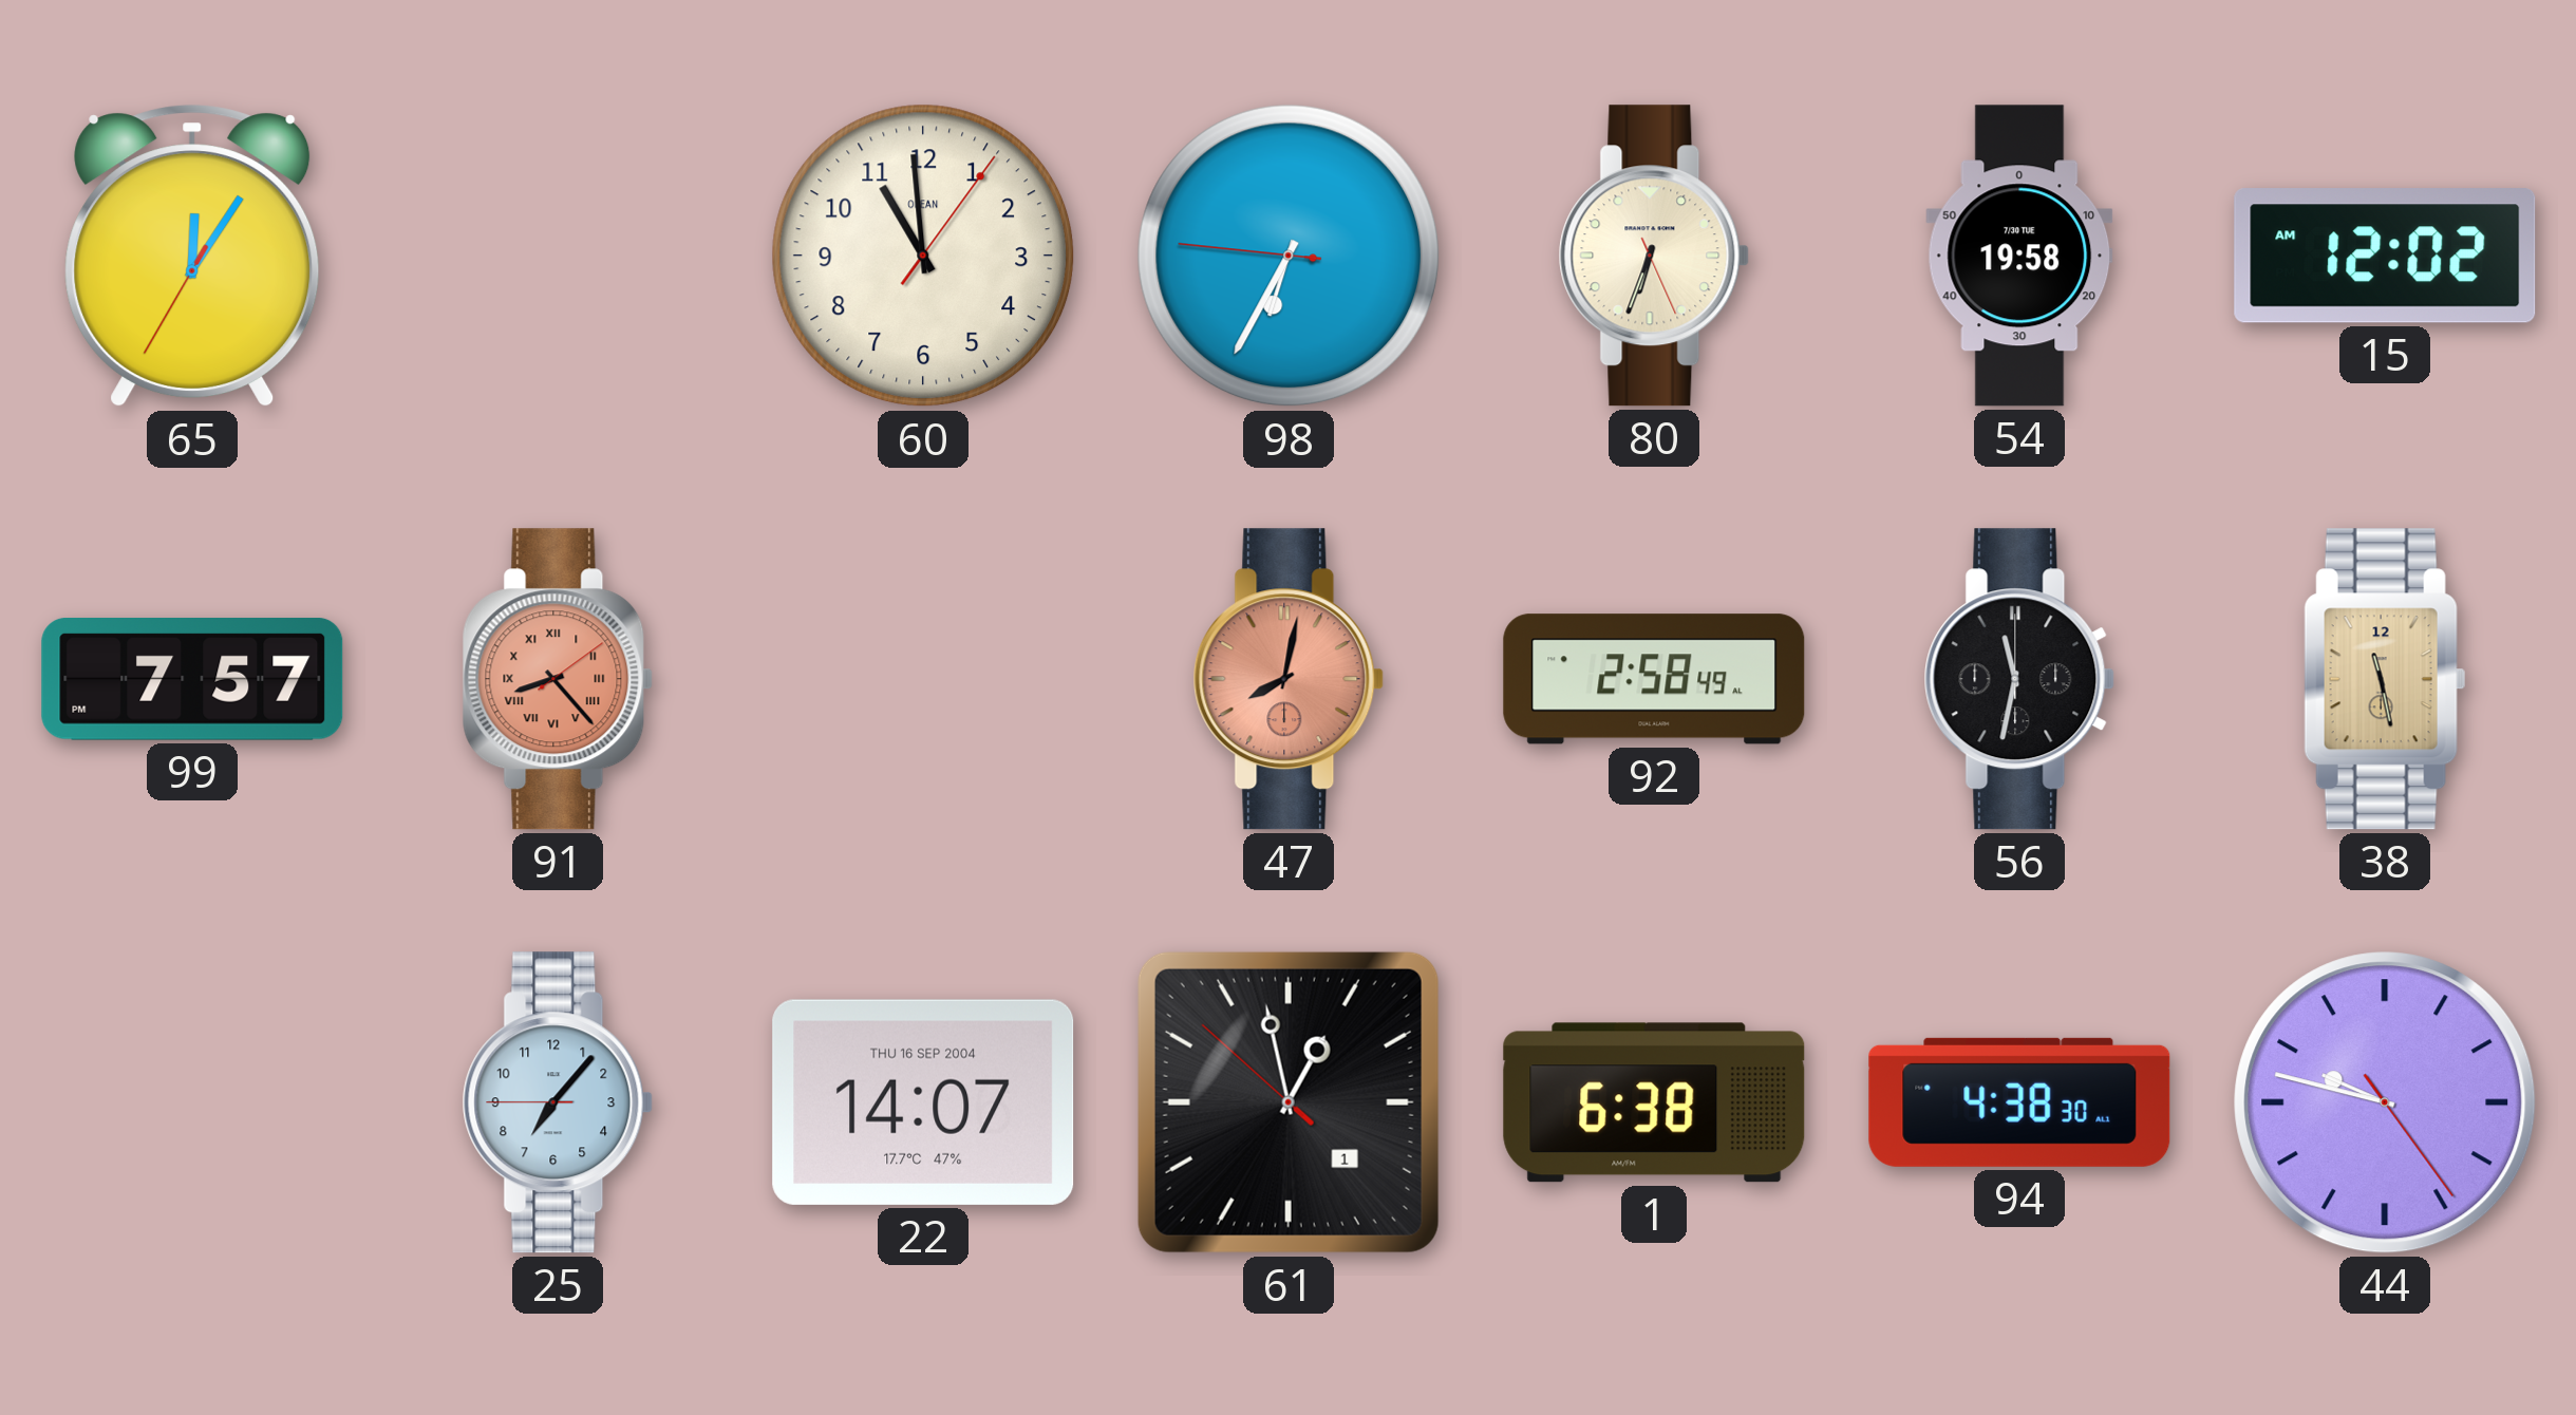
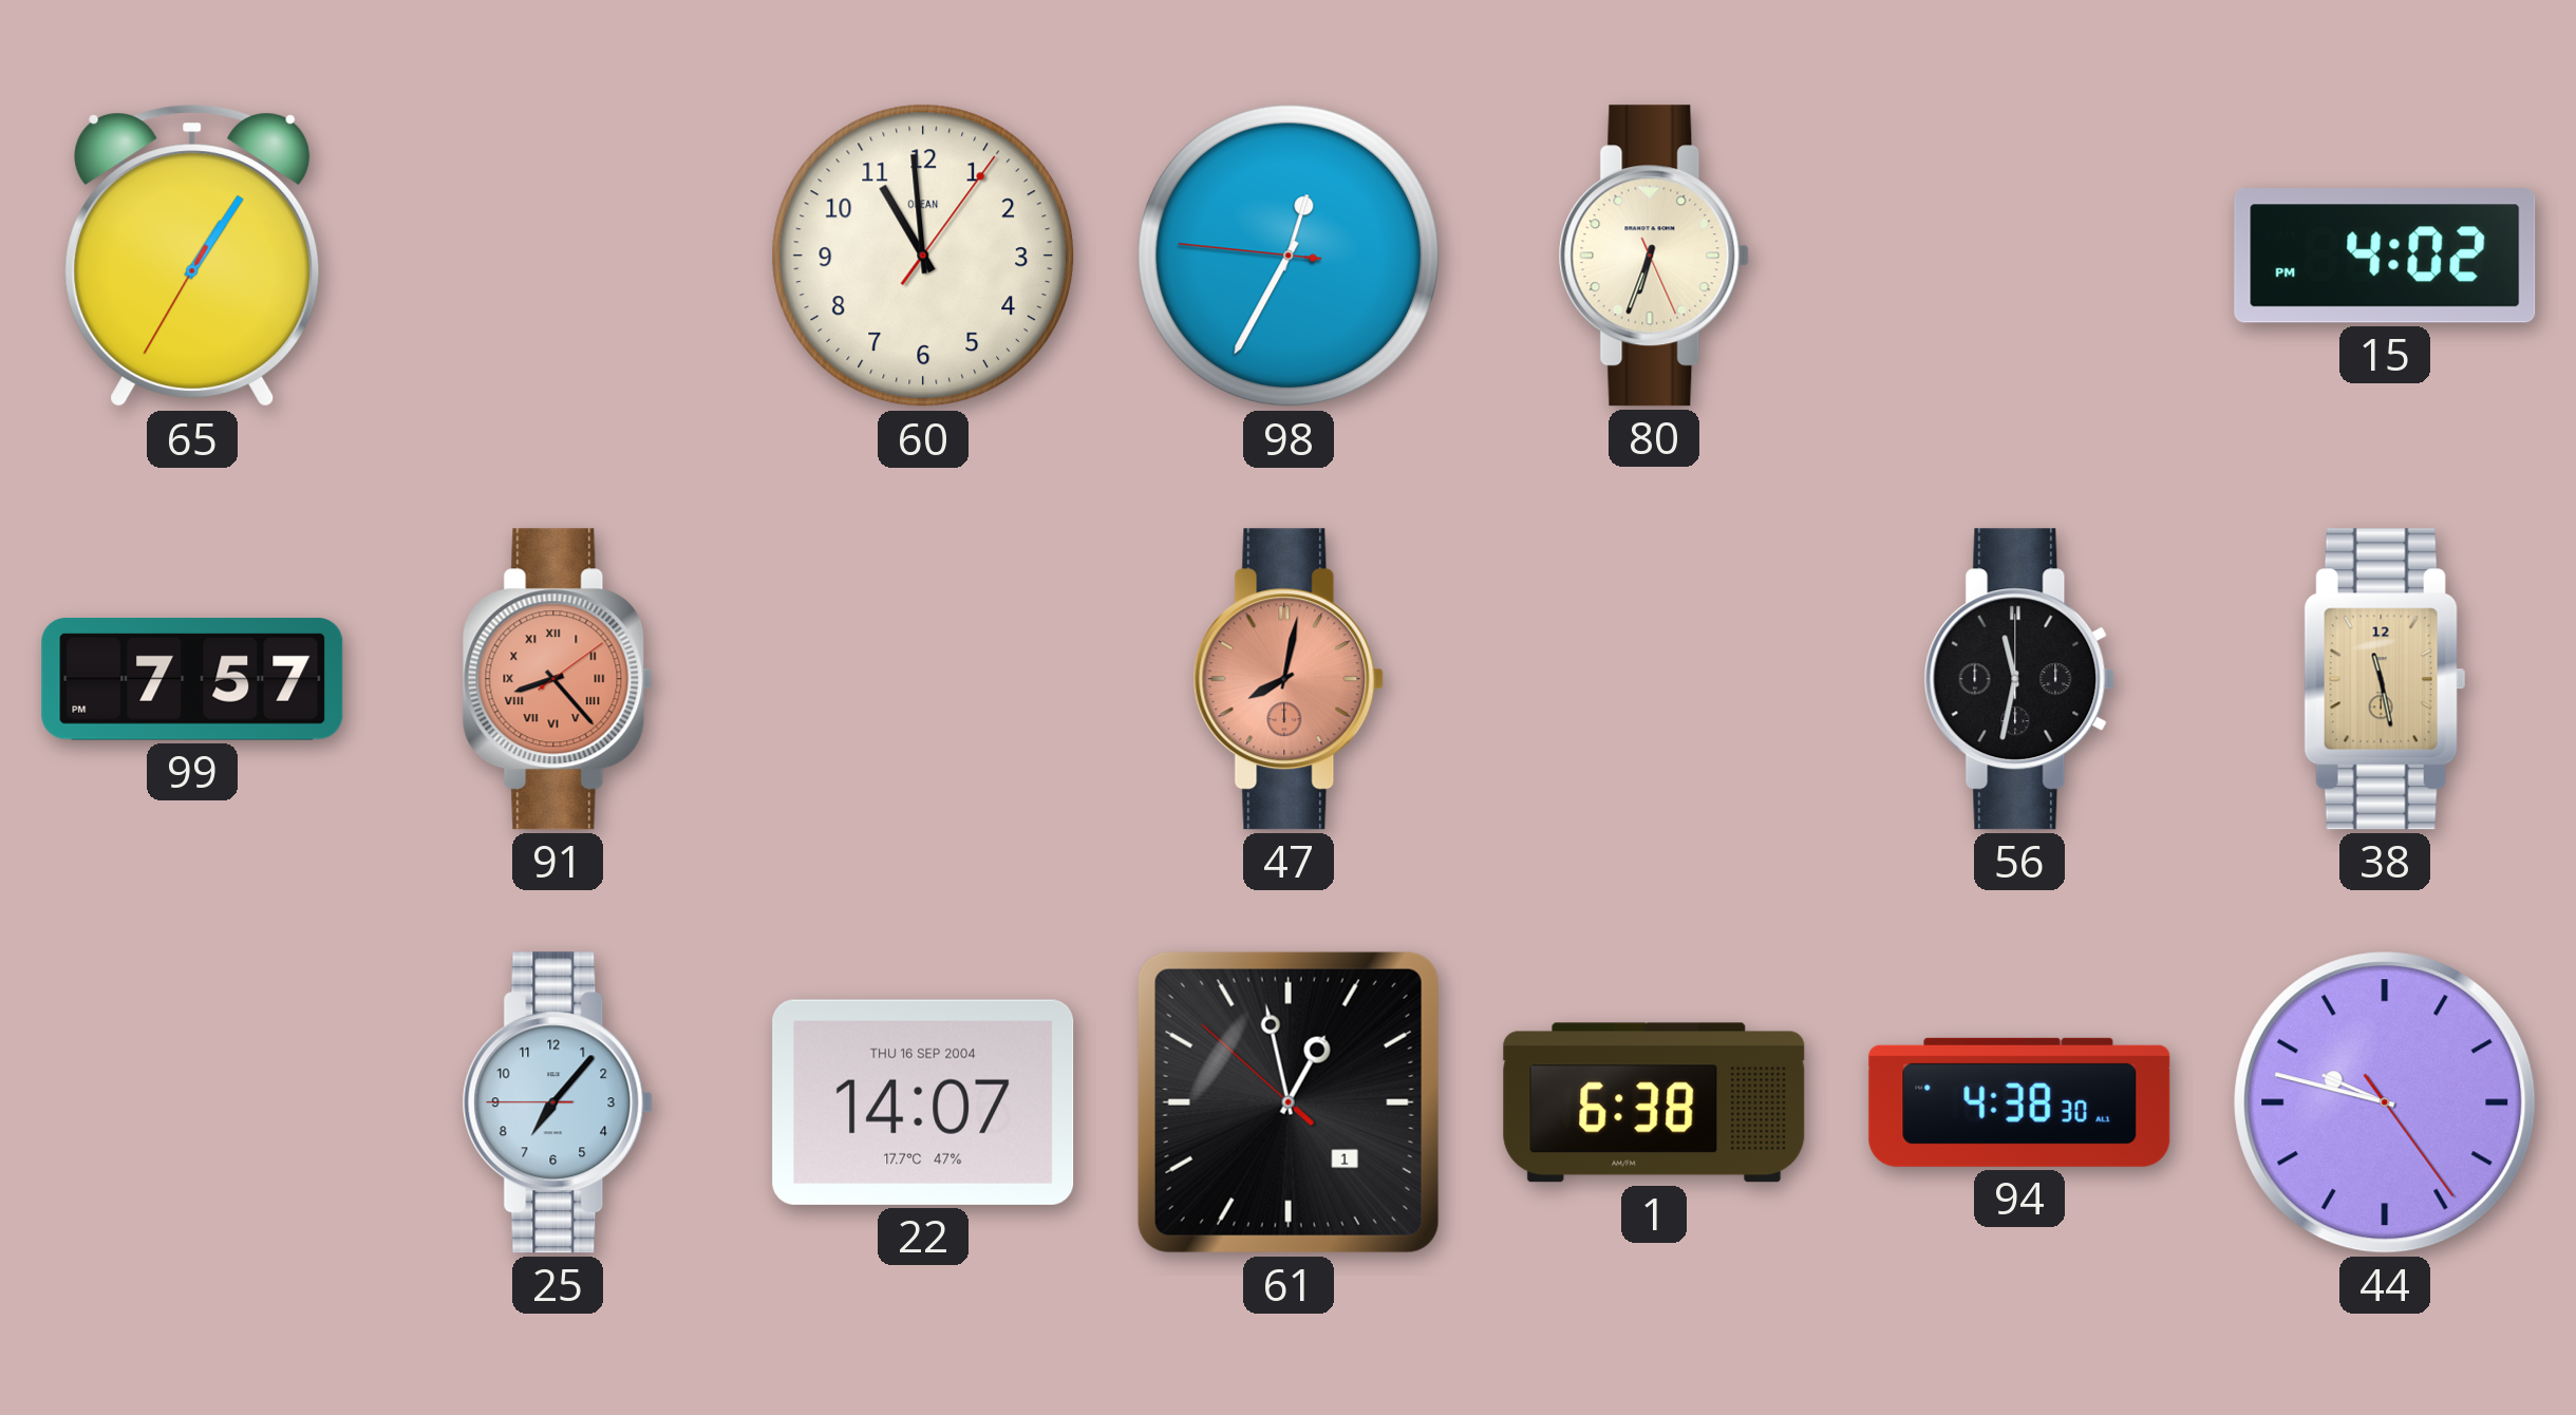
65: 12:05 -> 1:05 (192, 257)
98: 6:34 -> 12:34 (1289, 256)
54: 19:58 -> none (2019, 256)
15: 12:02 -> 4:02 (2385, 256)
92: 2:58 -> none (1654, 679)
